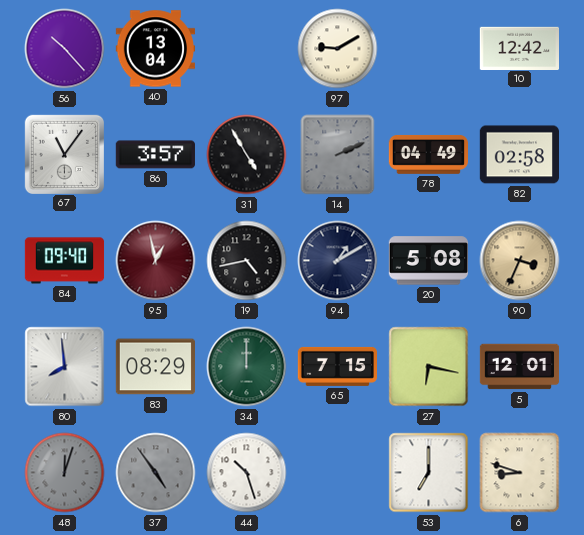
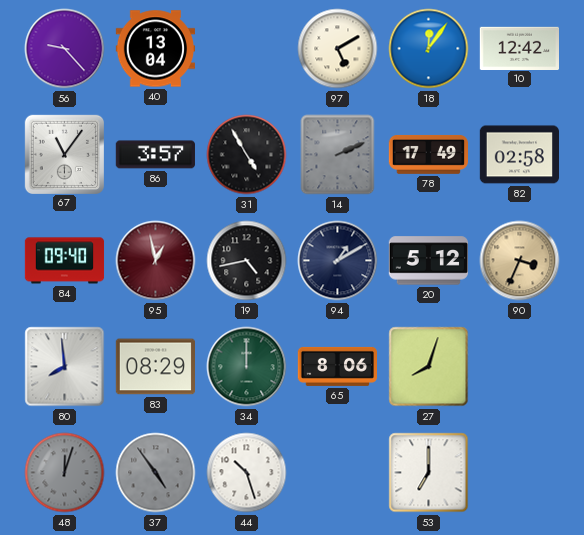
56: 10:23 -> 9:23 (65, 49)
97: 9:10 -> 5:10 (338, 49)
18: none -> 12:06 (429, 49)
78: 04:49 -> 17:49 (428, 154)
20: 5:08 -> 5:12 (428, 261)
65: 7:15 -> 8:06 (338, 366)
27: 6:17 -> 8:03 (429, 367)
5: 12:01 -> none (520, 367)
6: 8:48 -> none (520, 473)
